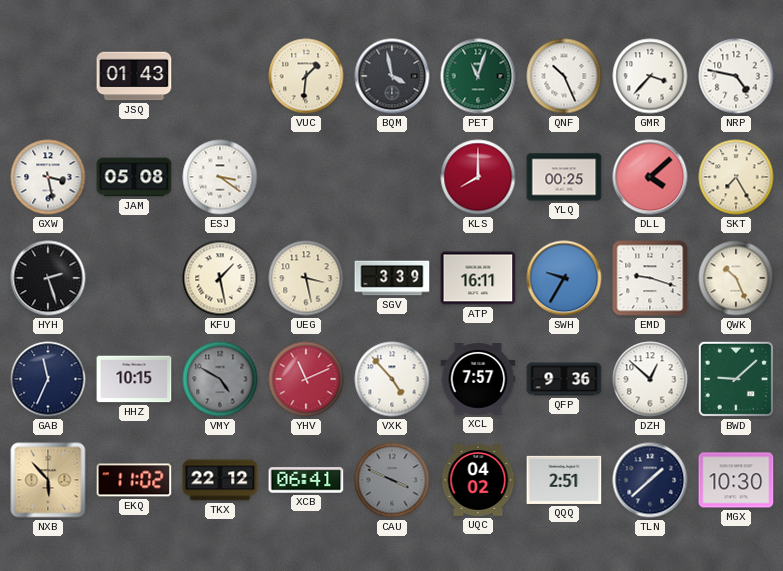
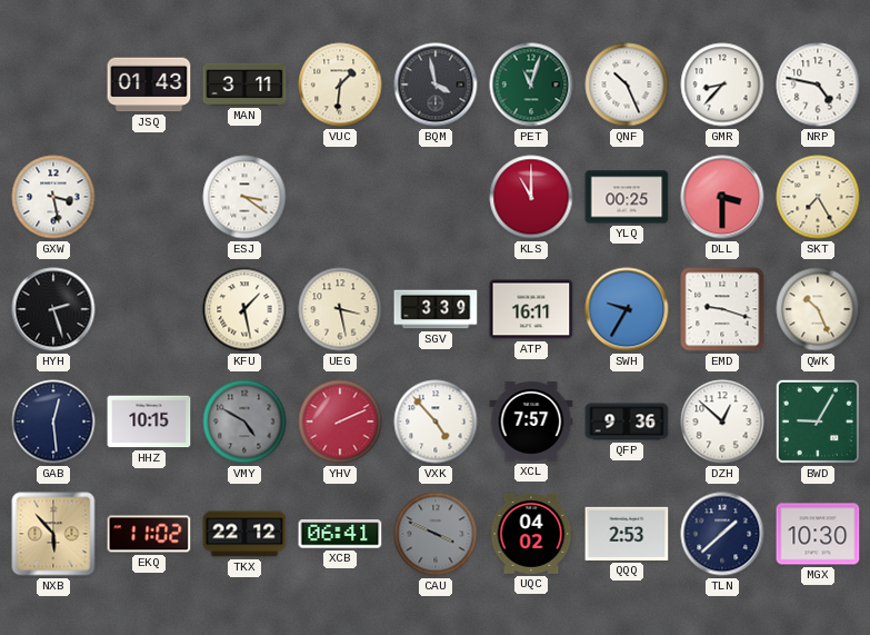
MAN: none -> 3:11 (244, 85)
GMR: 3:37 -> 8:37 (722, 85)
JAM: 05:08 -> none (134, 177)
KLS: 8:00 -> 11:00 (531, 197)
DLL: 4:08 -> 3:30 (722, 197)
GAB: 11:34 -> 12:29 (53, 421)
YHV: 11:11 -> 2:11 (340, 421)
BWD: 9:08 -> 9:05 (818, 421)
QQQ: 2:51 -> 2:53 (627, 534)
